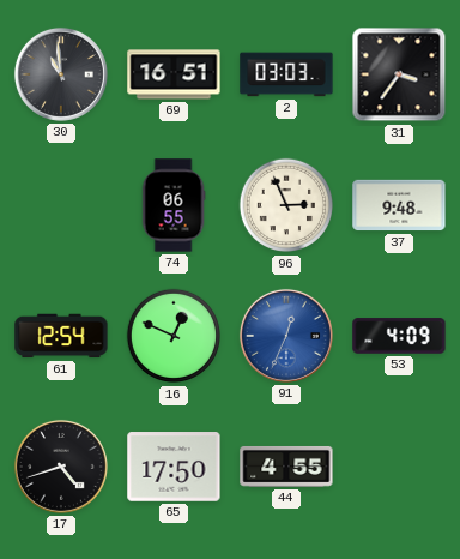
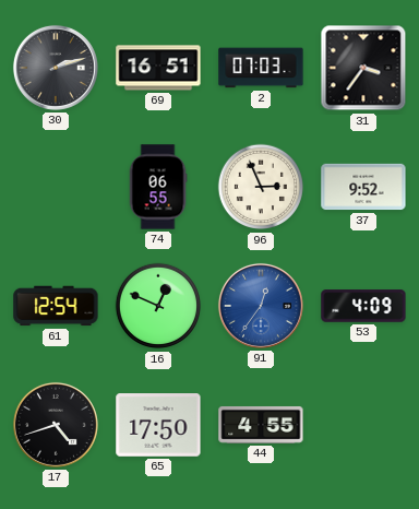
30: 10:59 -> 2:12 (56, 68)
2: 03:03 -> 07:03 (261, 68)
37: 9:48 -> 9:52 (363, 187)
91: 12:34 -> 12:36 (261, 306)
